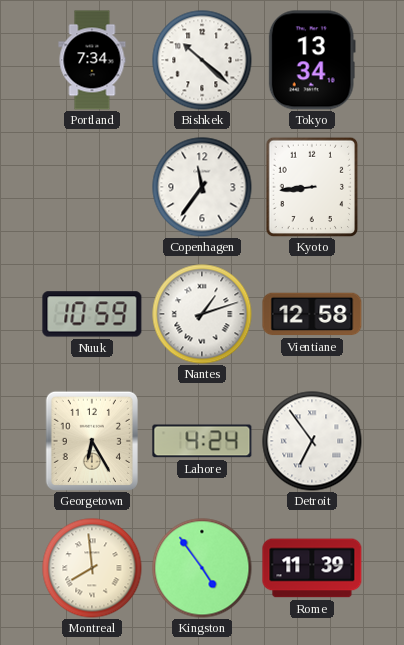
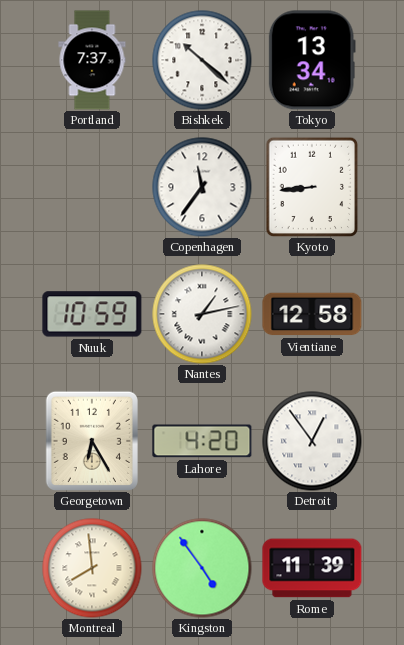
Portland: 7:34 -> 7:37 (92, 60)
Nantes: 1:12 -> 1:13 (202, 314)
Lahore: 4:24 -> 4:20 (202, 441)
Detroit: 6:54 -> 12:54 (312, 441)
